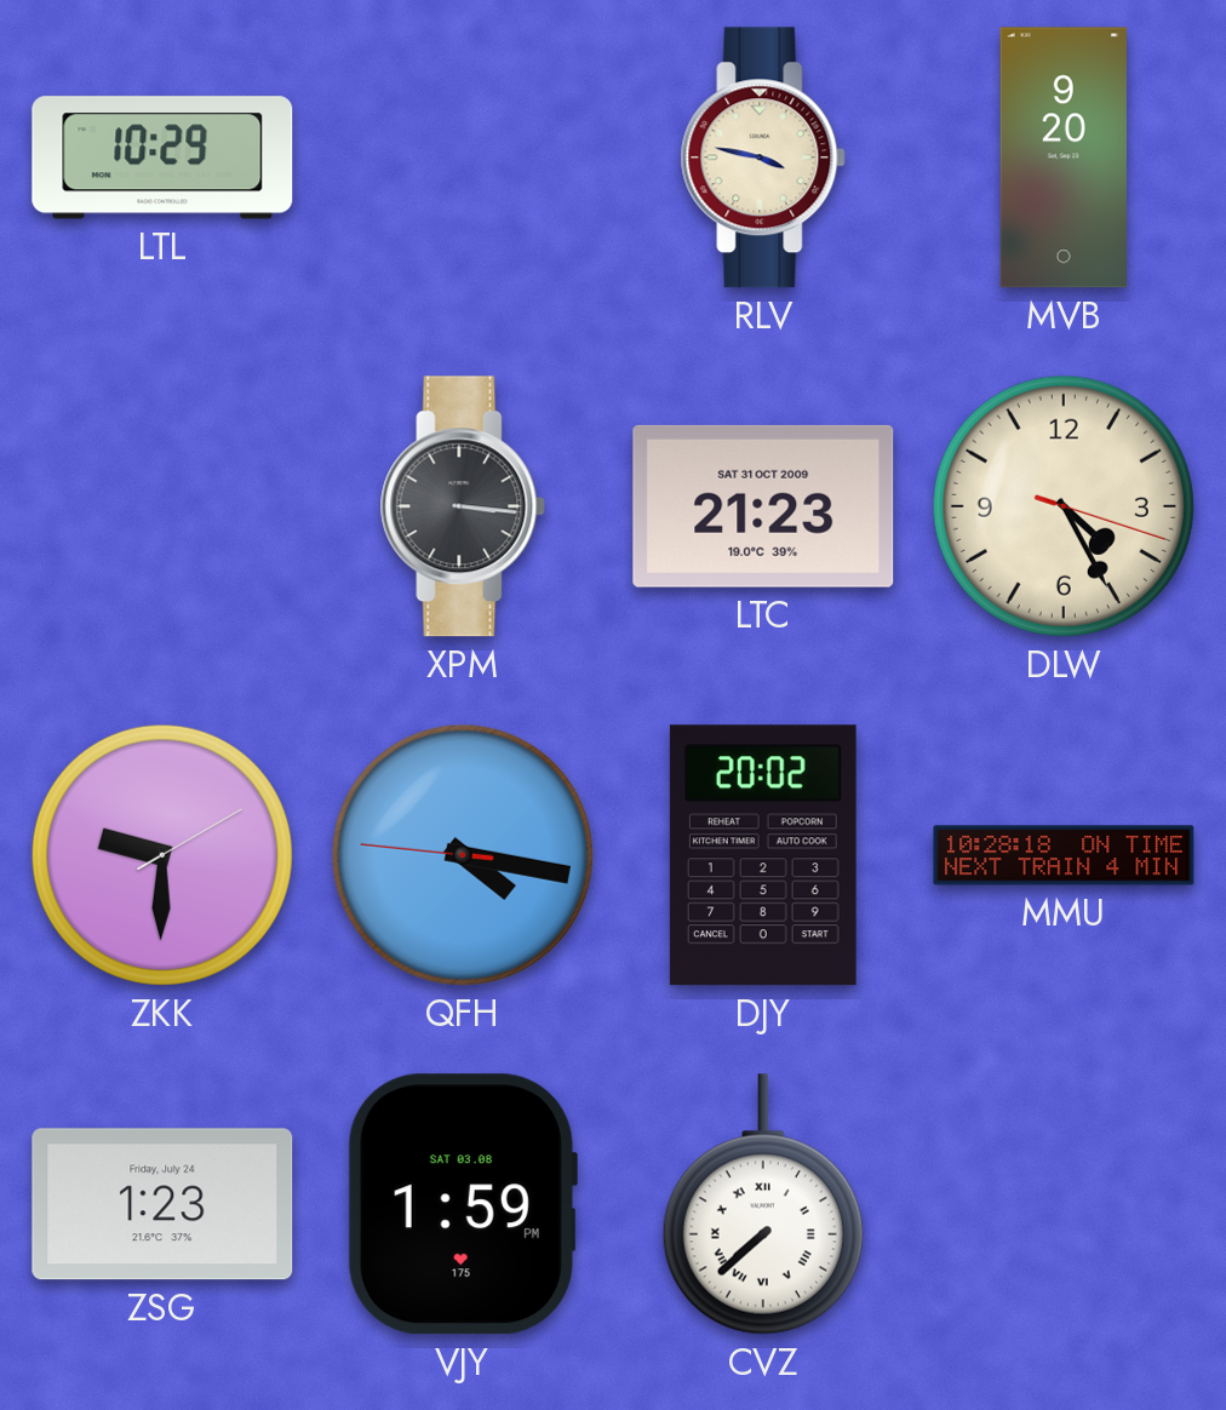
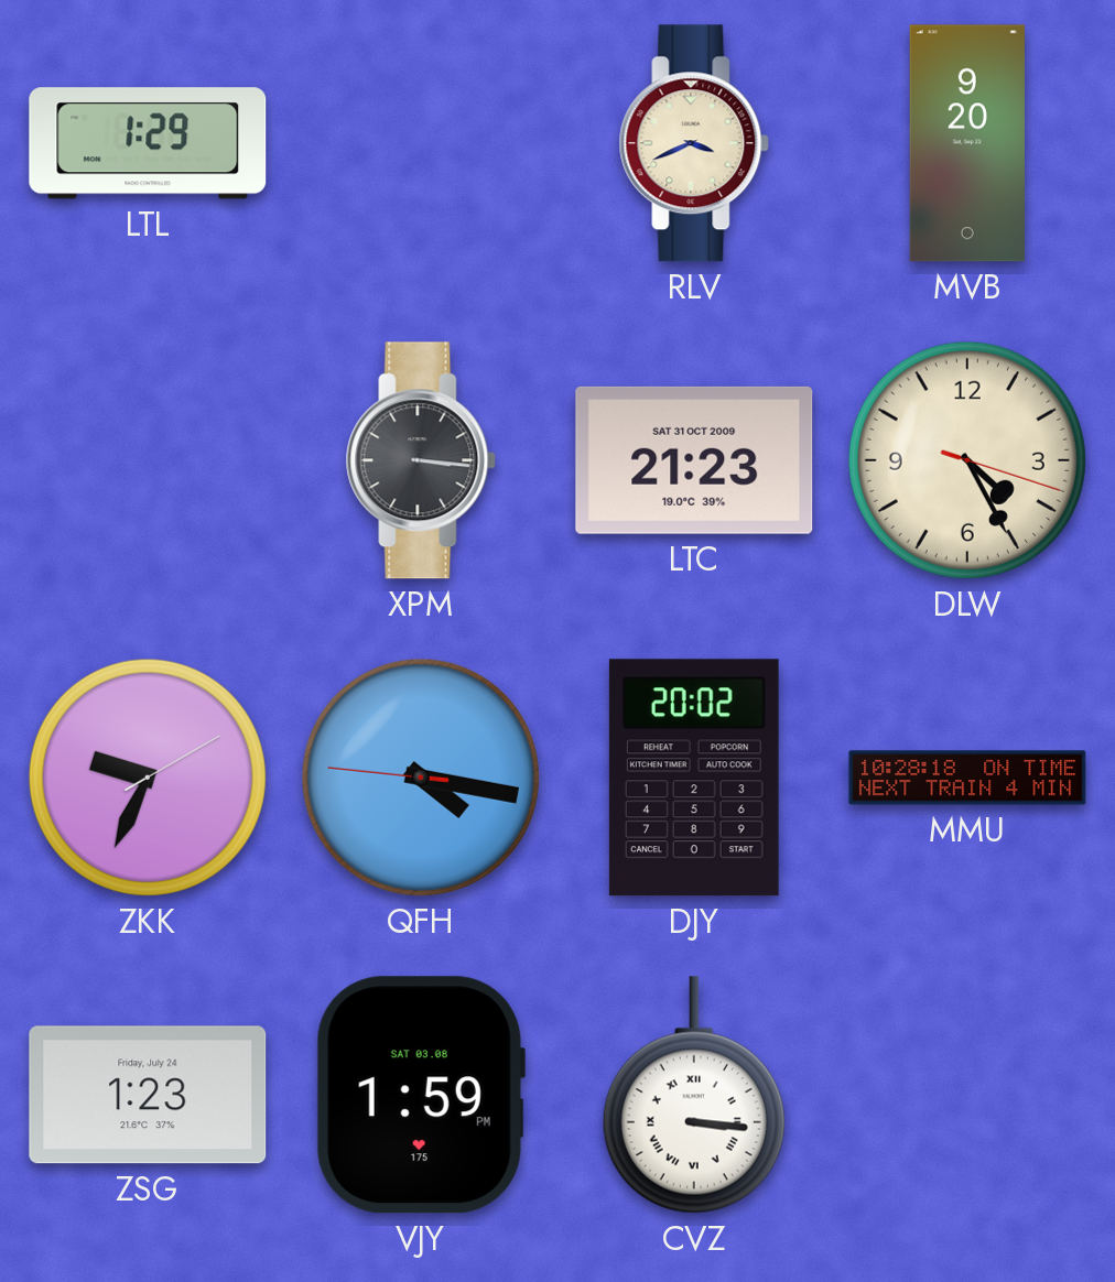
LTL: 10:29 -> 1:29 (148, 143)
RLV: 3:47 -> 3:41 (694, 143)
ZKK: 9:30 -> 9:34 (148, 778)
CVZ: 7:38 -> 3:16 (694, 1095)
